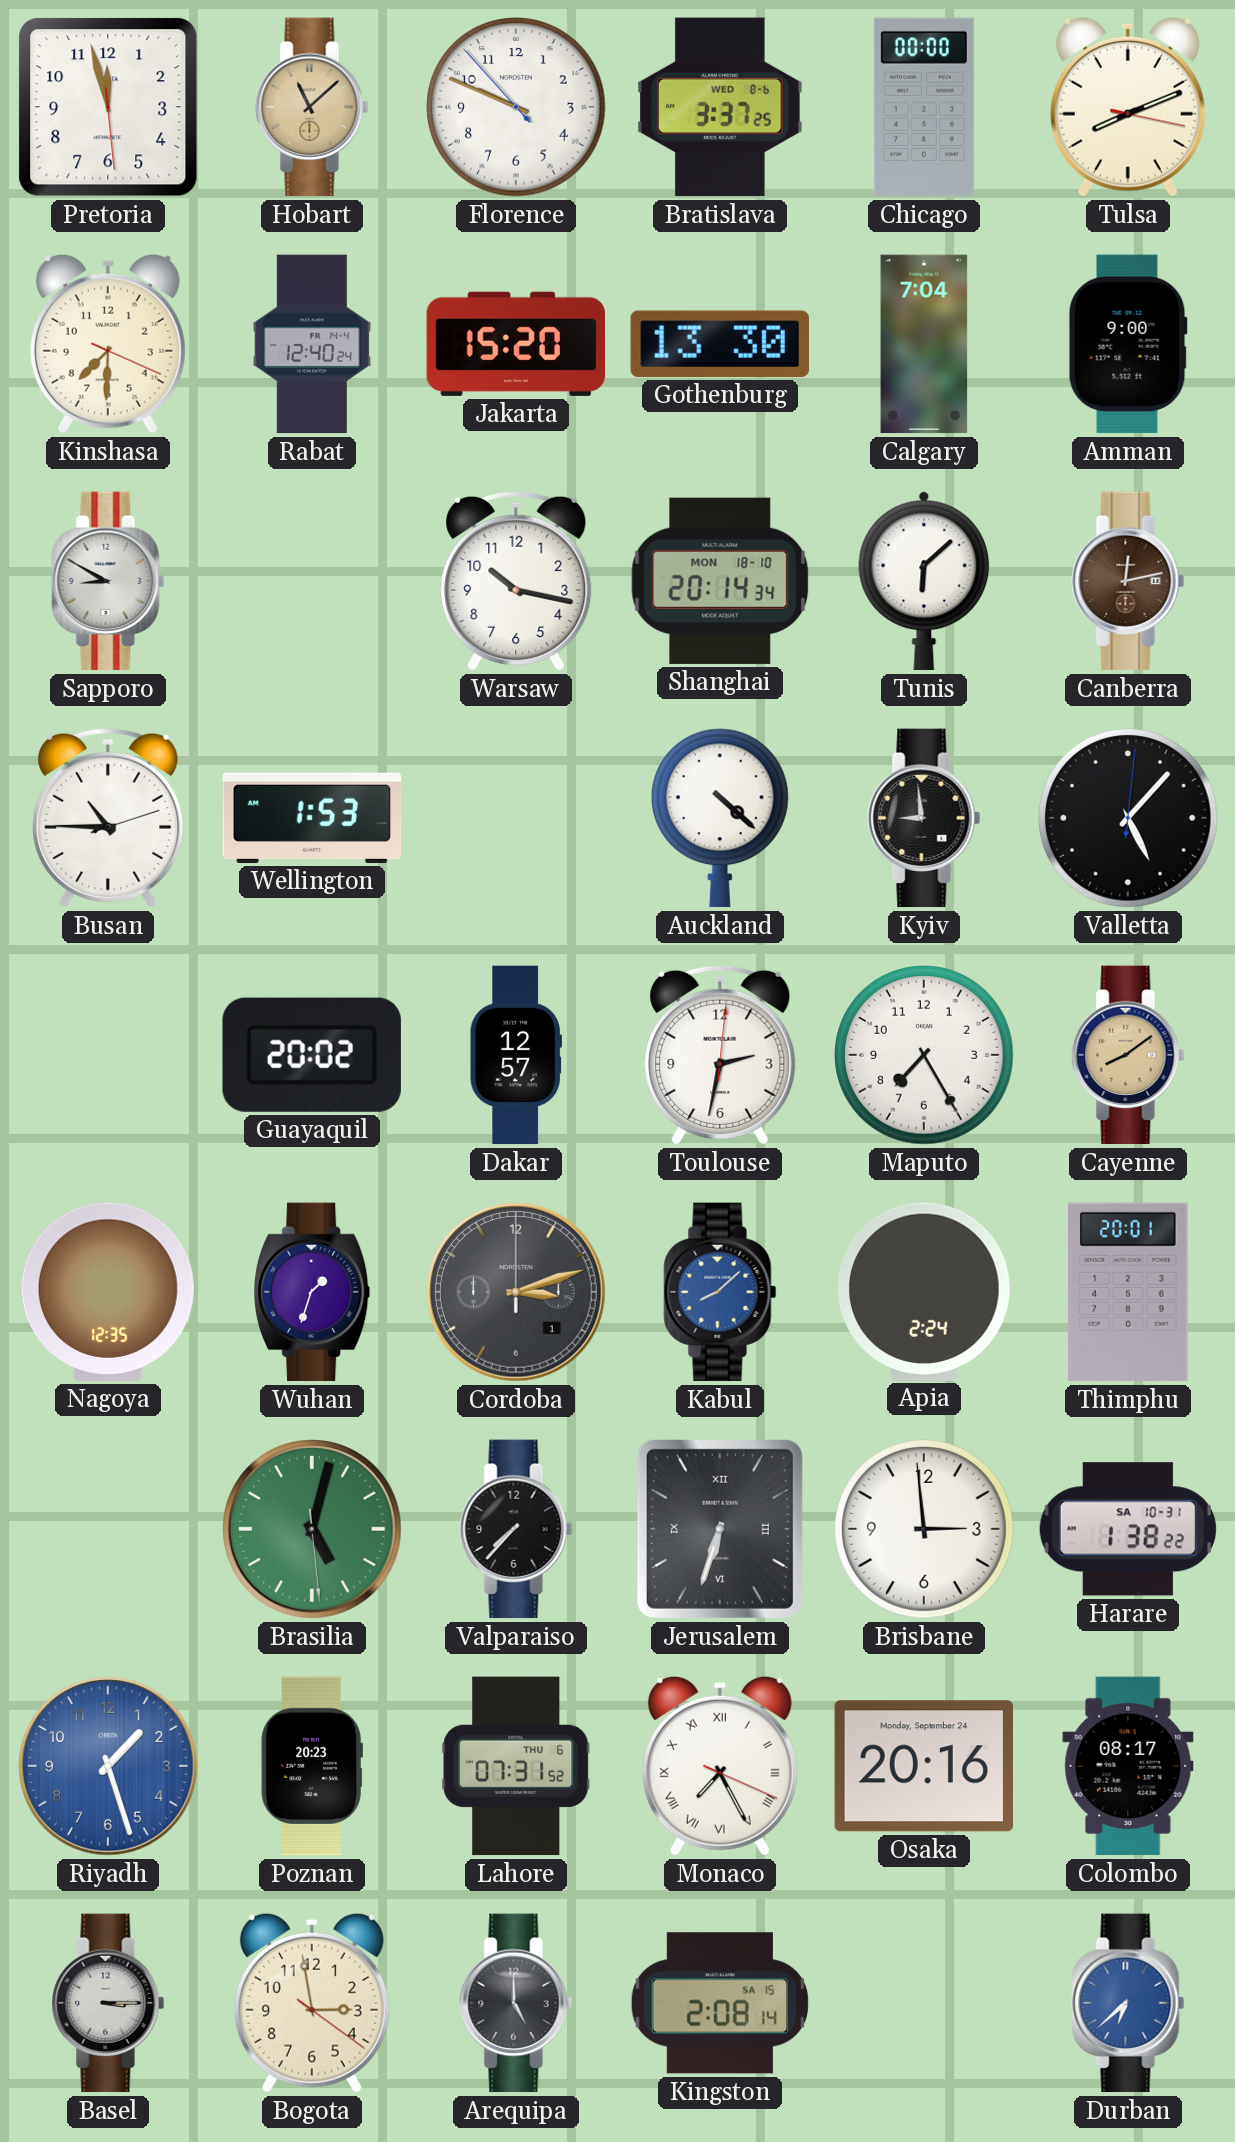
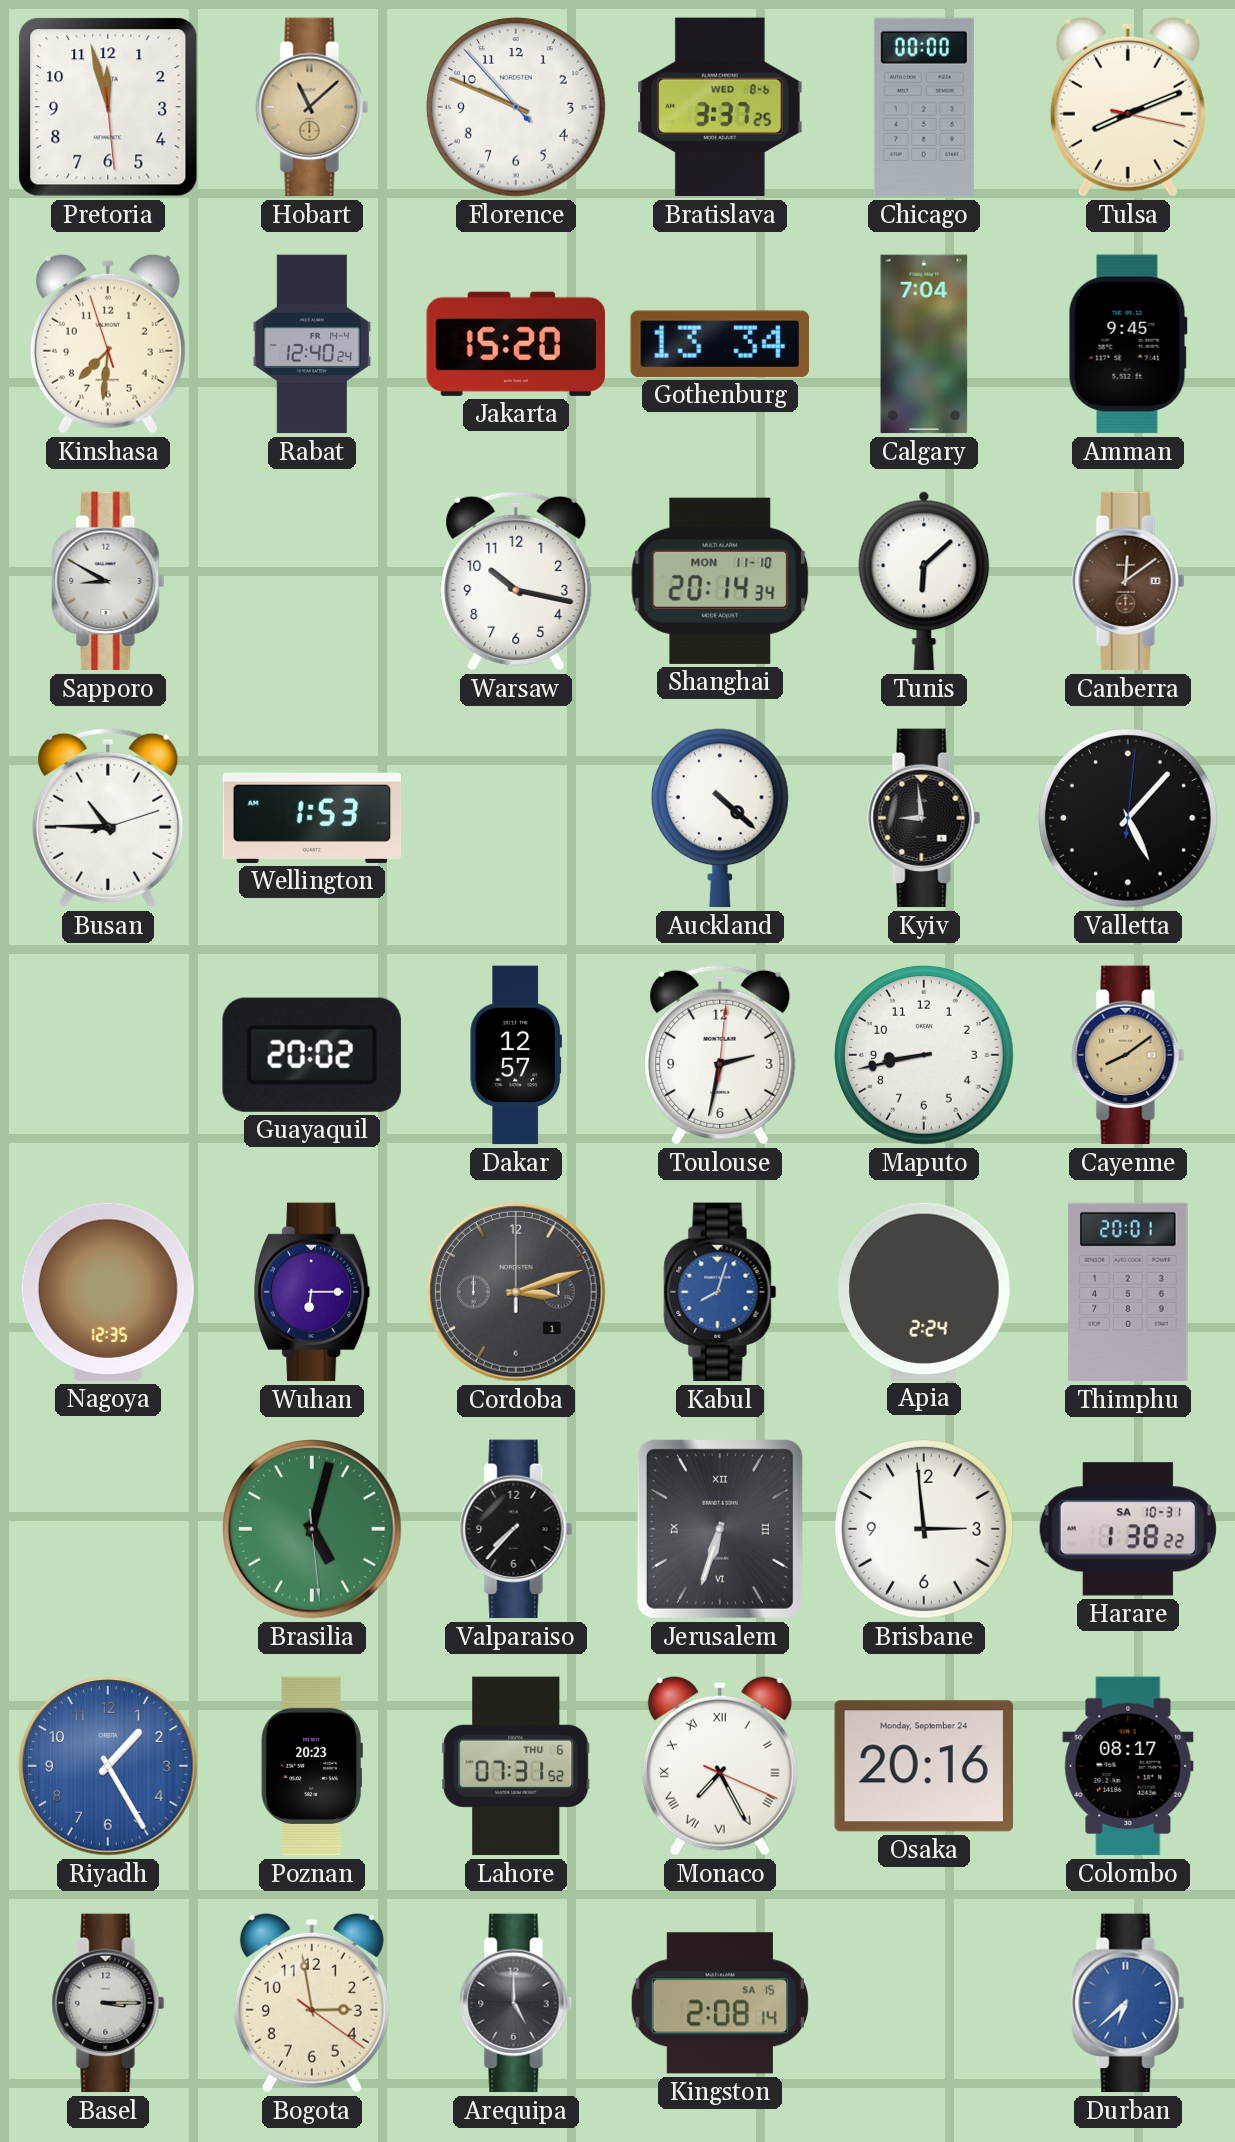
Kinshasa: 7:30:19 -> 7:30:57 (108, 344)
Gothenburg: 13:30 -> 13:34 (720, 344)
Amman: 9:00 -> 9:45 (1128, 344)
Shanghai date: MON 18-10 -> MON 11-10 (720, 581)
Canberra: 12:13 -> 12:09 (1128, 581)
Maputo: 7:25 -> 8:43 (924, 1055)
Wuhan: 1:33 -> 6:15 (313, 1292)
Kabul: 8:08 -> 8:03 (720, 1292)
Riyadh: 1:27 -> 1:25 (108, 1766)
